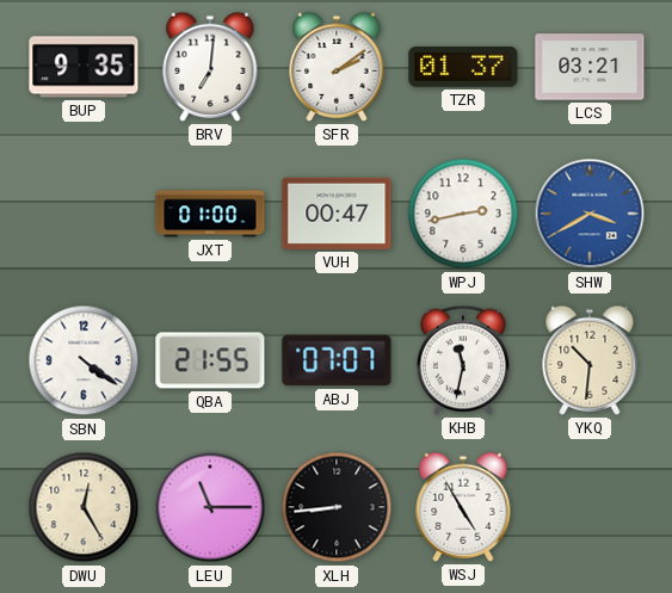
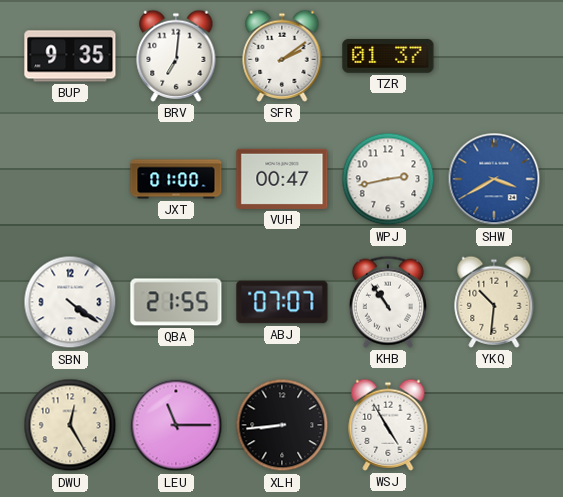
LCS: 03:21 -> none (590, 67)
KHB: 11:32 -> 10:54 (388, 302)
